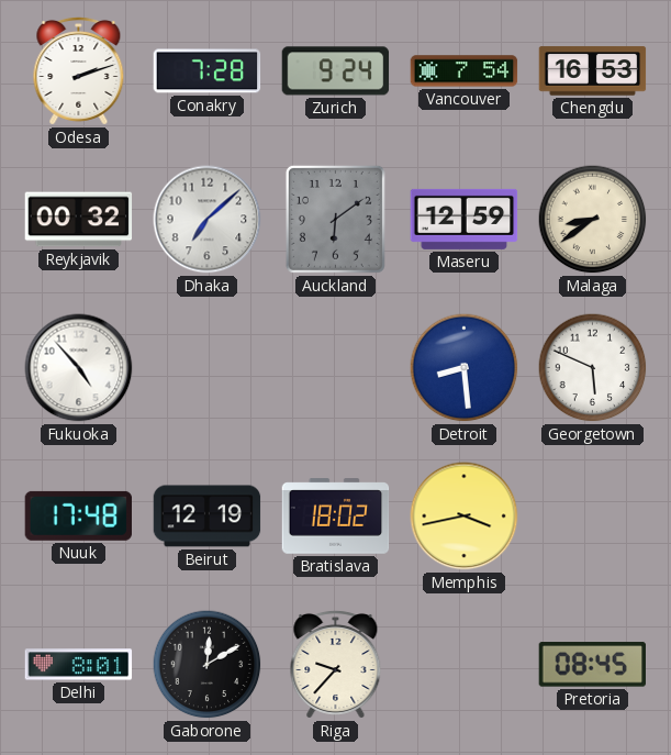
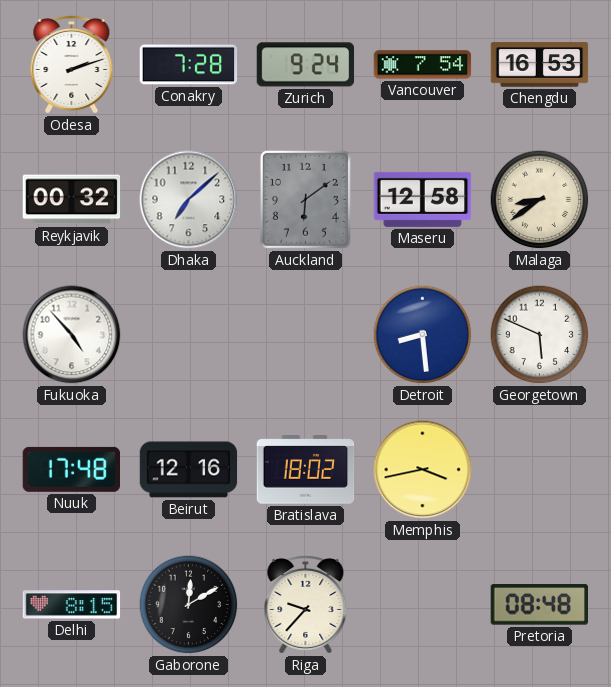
Maseru: 12:59 -> 12:58 (423, 199)
Beirut: 12:19 -> 12:16 (189, 470)
Delhi: 8:01 -> 8:15 (72, 605)
Pretoria: 08:45 -> 08:48 (539, 605)
